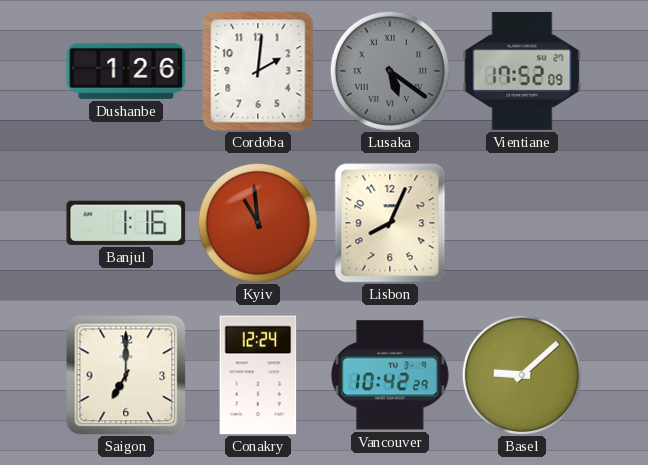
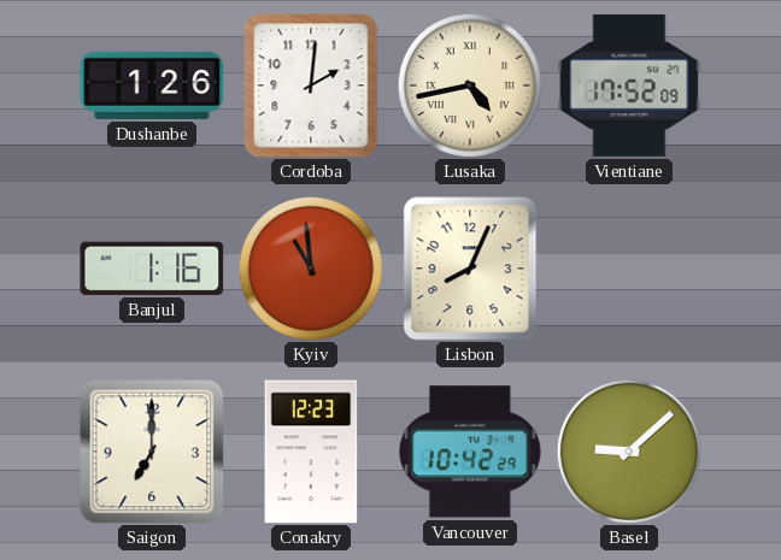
Lusaka: 5:21 -> 4:43 (470, 86)
Lusaka dial: grey -> cream (470, 86)
Conakry: 12:24 -> 12:23 (311, 452)
